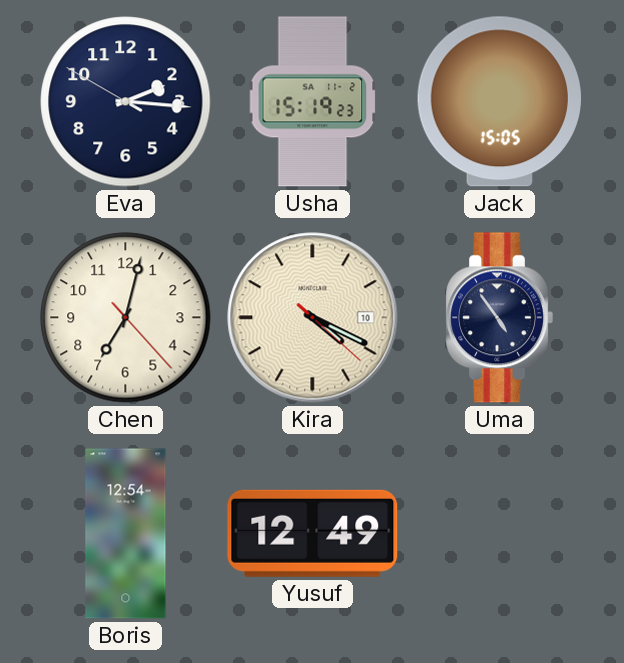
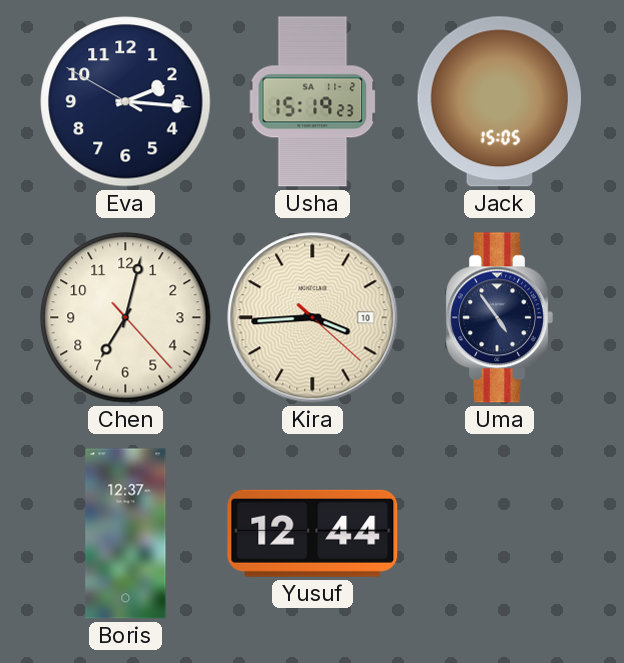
Kira: 4:19 -> 3:44 (313, 318)
Boris: 12:54 -> 12:37 (126, 534)
Yusuf: 12:49 -> 12:44 (313, 533)
